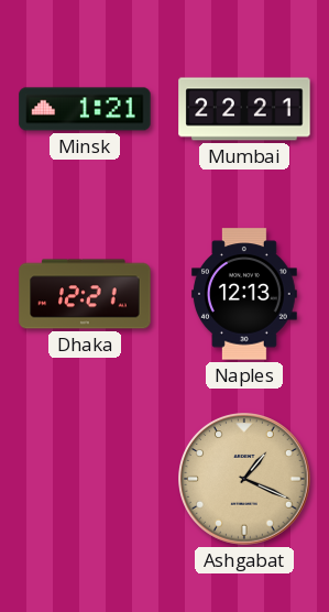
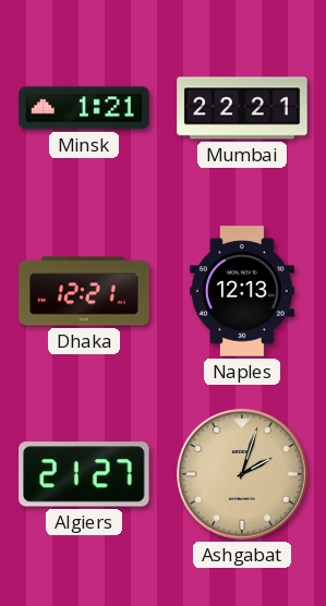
Algiers: none -> 21:27 (84, 474)
Ashgabat: 1:19 -> 2:03 (242, 474)
